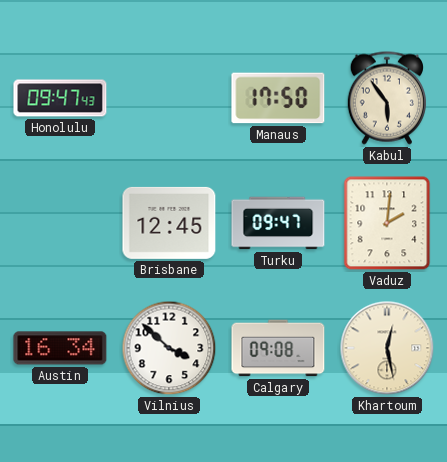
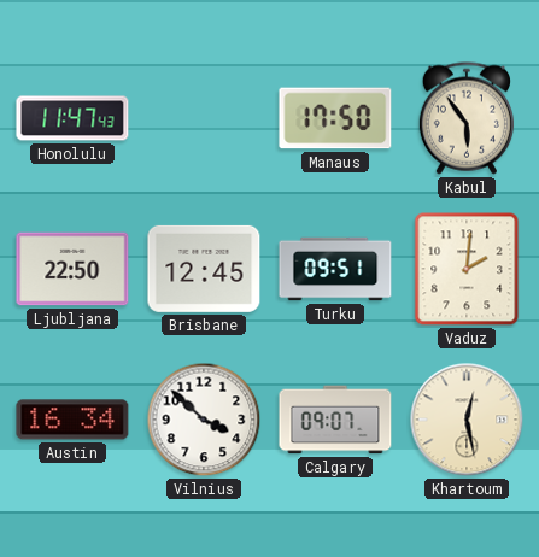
Honolulu: 09:47 -> 11:47 (72, 118)
Ljubljana: none -> 22:50 (72, 269)
Turku: 09:47 -> 09:51 (335, 269)
Calgary: 09:08 -> 09:07 (335, 420)
